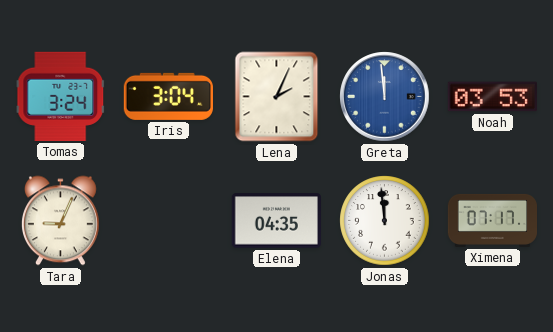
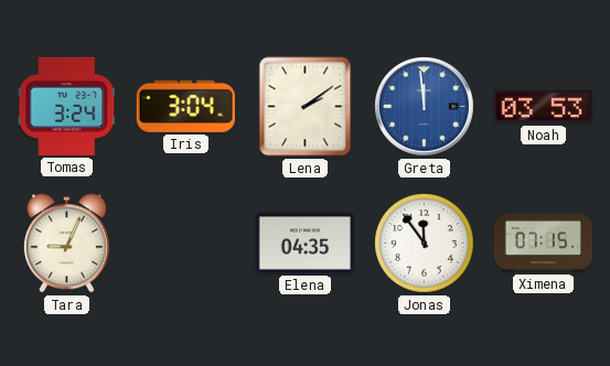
Lena: 2:04 -> 2:09 (306, 107)
Jonas: 11:59 -> 11:54 (425, 244)
Ximena: 07:17 -> 07:15 (543, 243)
